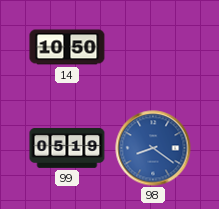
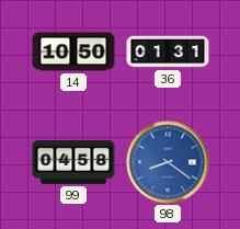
36: none -> 01:31 (168, 51)
99: 05:19 -> 04:58 (73, 163)
